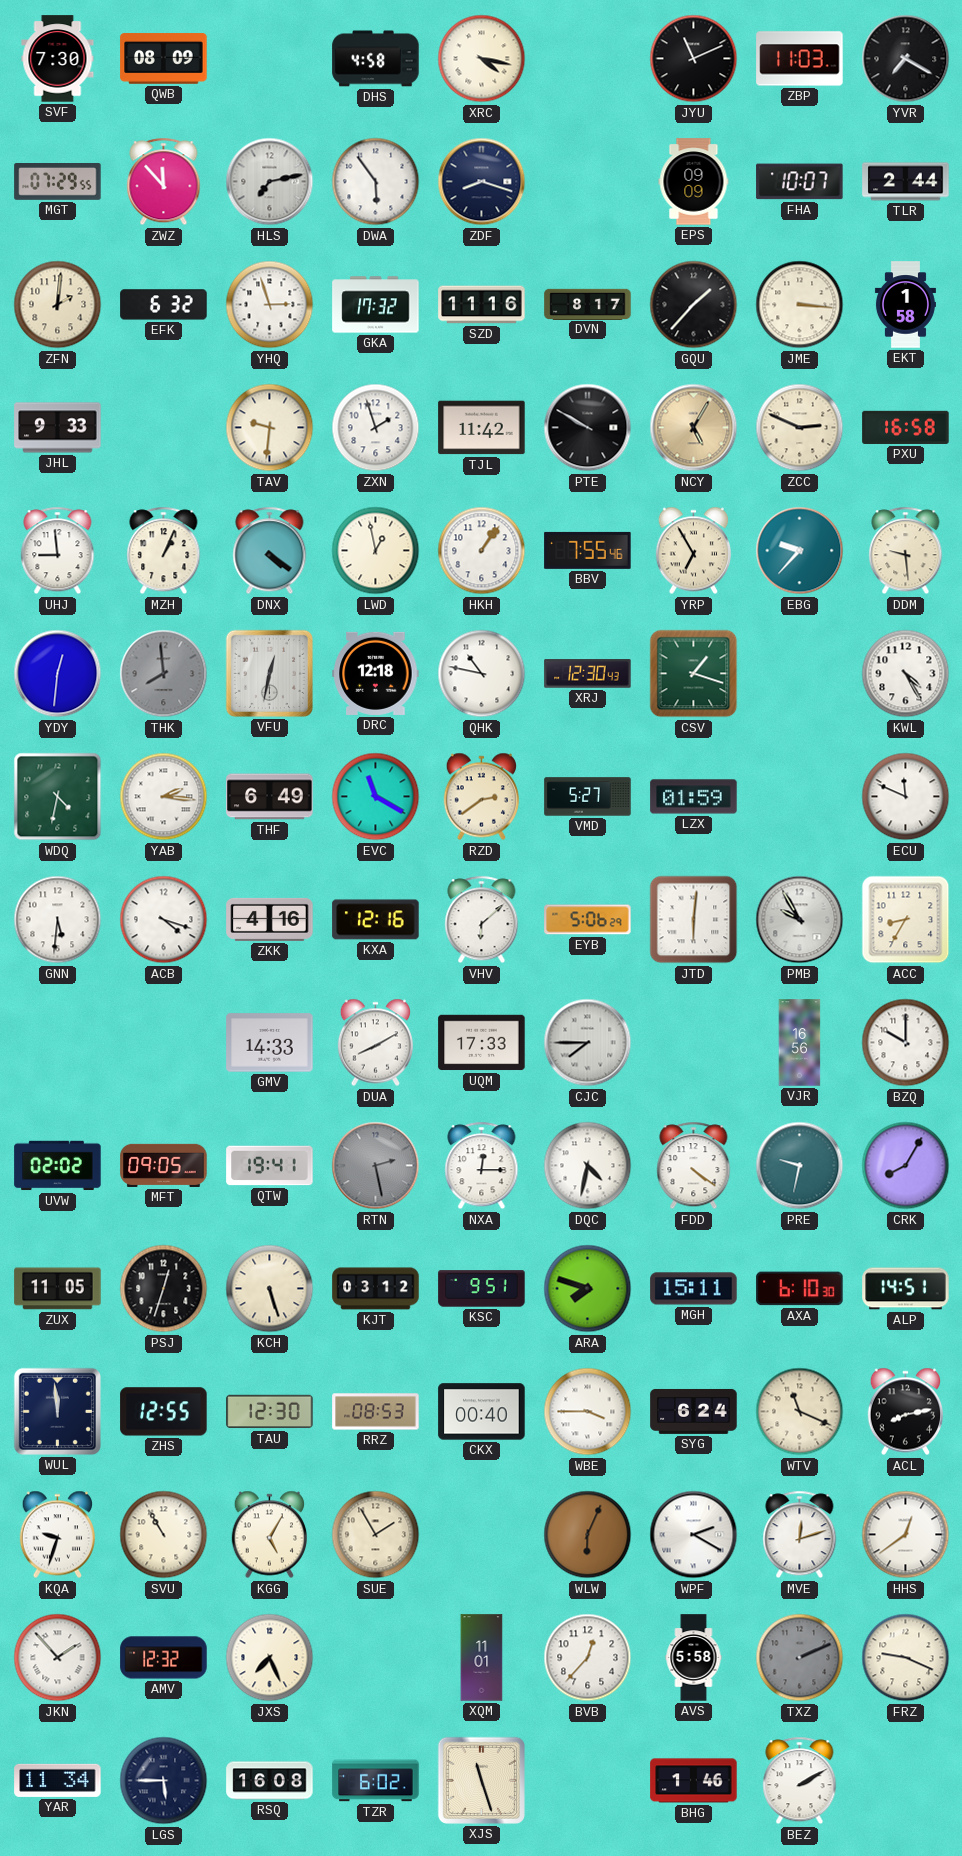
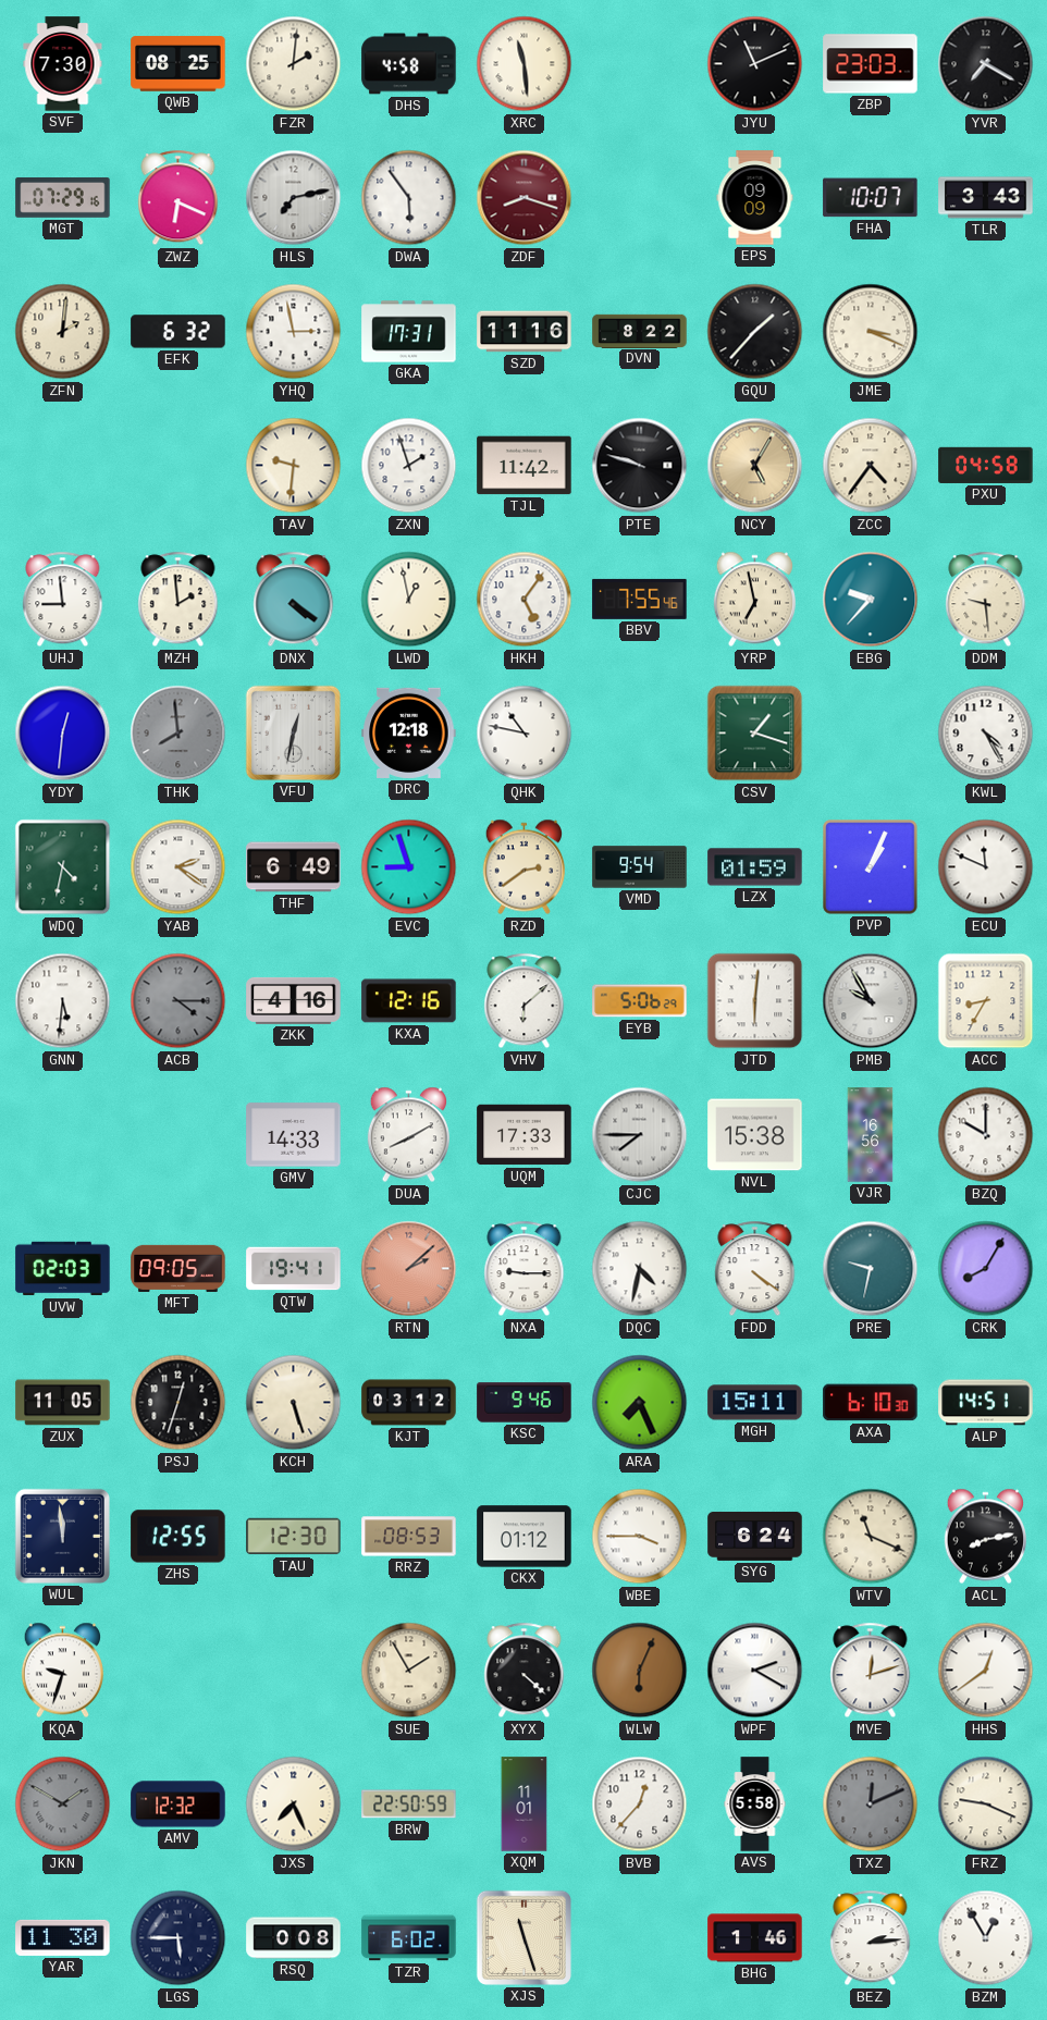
QWB: 08:09 -> 08:25 (178, 64)
FZR: none -> 2:01 (294, 64)
XRC: 4:17 -> 11:29 (525, 64)
ZBP: 11:03 -> 23:03 (871, 64)
MGT: 07:29:55 -> 07:29:16 (63, 198)
ZWZ: 11:53 -> 6:19 (178, 198)
ZDF dial: navy -> burgundy (525, 198)
TLR: 2:44 -> 3:43 (986, 198)
YHQ: 2:57 -> 2:58 (294, 332)
GKA: 17:32 -> 17:31 (409, 332)
DVN: 8:17 -> 8:22 (640, 331)
JME: 3:16 -> 3:19 (871, 332)
EKT: 1:58 -> none (905, 305)
JHL: 9:33 -> none (58, 428)
PTE: 9:50 -> 9:48 (640, 466)
ZCC: 2:49 -> 4:36 (871, 466)
PXU: 16:58 -> 04:58 (986, 465)
MZH: 1:04 -> 1:59 (178, 600)
HKH: 1:06 -> 5:06 (525, 600)
YRP: 6:55 -> 6:58 (754, 600)
XRJ: 12:30 -> none (588, 674)
YAB: 2:16 -> 2:21 (178, 867)
EVC: 11:20 -> 8:57 (409, 867)
VMD: 5:27 -> 9:54 (640, 867)
PVP: none -> 1:04 (871, 867)
ACB: 4:18 -> 4:15 (178, 1001)
ACB dial: white -> grey (178, 1001)
NVL: none -> 15:38 (755, 1135)
UVW: 02:02 -> 02:03 (63, 1269)
RTN: 2:28 -> 2:08 (409, 1269)
RTN dial: grey -> salmon (409, 1269)
NXA: 12:15 -> 9:15 (525, 1269)
KSC: 9:51 -> 9:46 (525, 1403)
ARA: 7:48 -> 7:26 (640, 1403)
CKX: 00:40 -> 01:12 (525, 1537)
SVU: 10:55 -> none (164, 1535)
KGG: 5:05 -> none (269, 1535)
XYX: none -> 4:22 (525, 1671)
JKN: 1:53 -> 1:50 (63, 1805)
JKN dial: white -> grey (63, 1805)
BRW: none -> 22:50 (409, 1805)
TXZ: 2:11 -> 12:11 (871, 1805)
YAR: 11:34 -> 11:30 (63, 1937)
RSQ: 16:08 -> 0:08 (294, 1938)
BEZ: 2:10 -> 2:14 (871, 1938)
BZM: none -> 12:55 (986, 1938)
